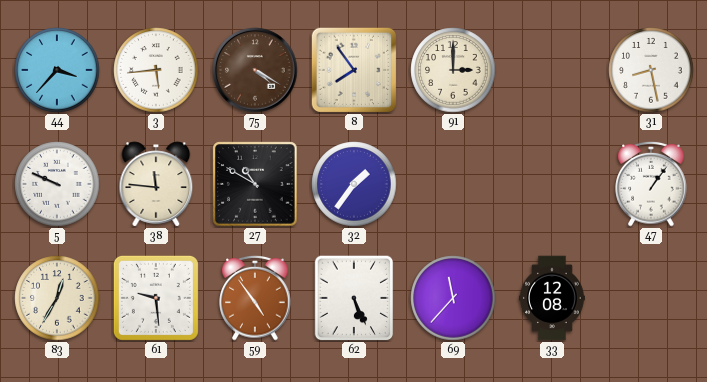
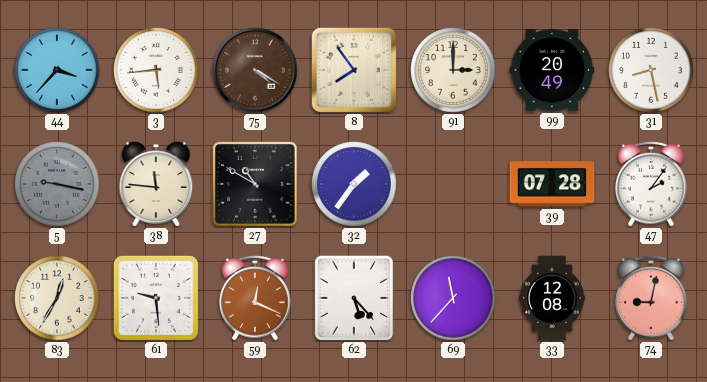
99: none -> 20:49 (552, 70)
5: 9:49 -> 9:17 (57, 184)
5 dial: white -> grey (57, 184)
39: none -> 07:28 (552, 184)
47: 1:06 -> 2:06 (651, 184)
59: 4:54 -> 12:19 (255, 298)
62: 5:26 -> 5:23 (354, 298)
74: none -> 9:02 (651, 298)
